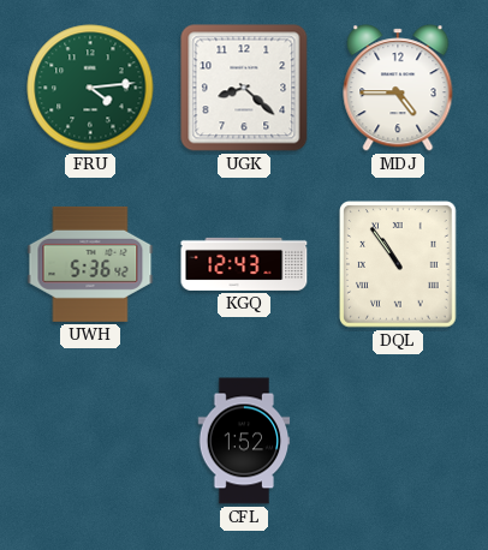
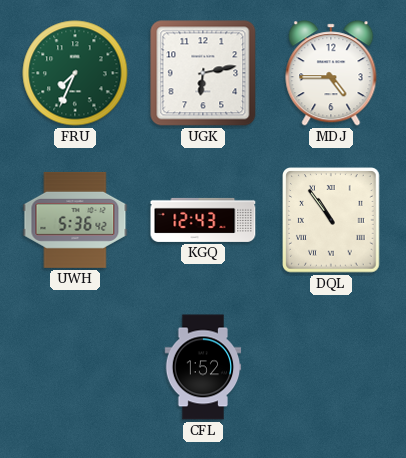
FRU: 4:14 -> 7:34 (75, 73)
UGK: 8:22 -> 6:13 (203, 73)
